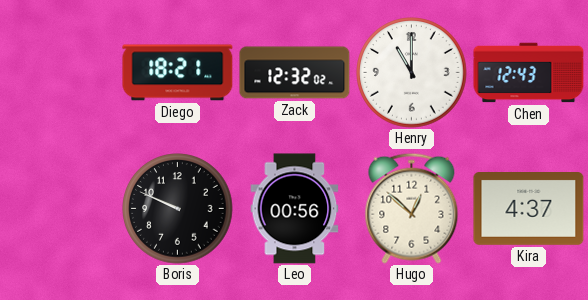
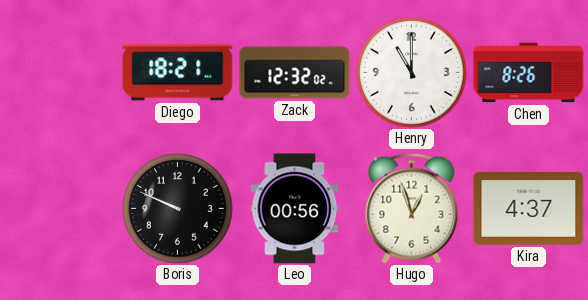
Chen: 12:43 -> 8:26 (529, 73)
Hugo: 12:52 -> 12:57 (412, 208)
